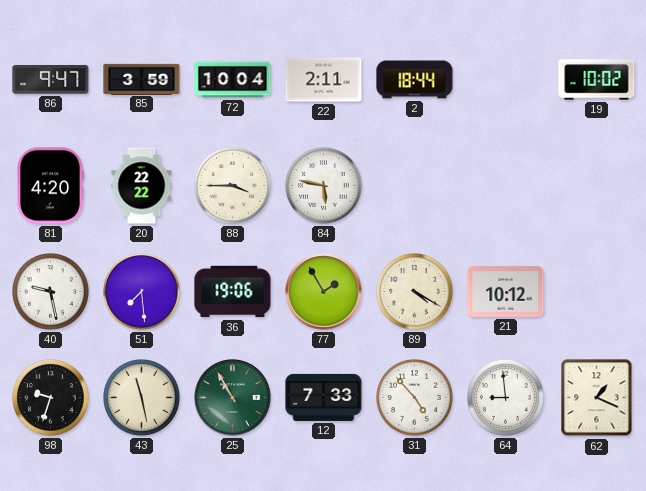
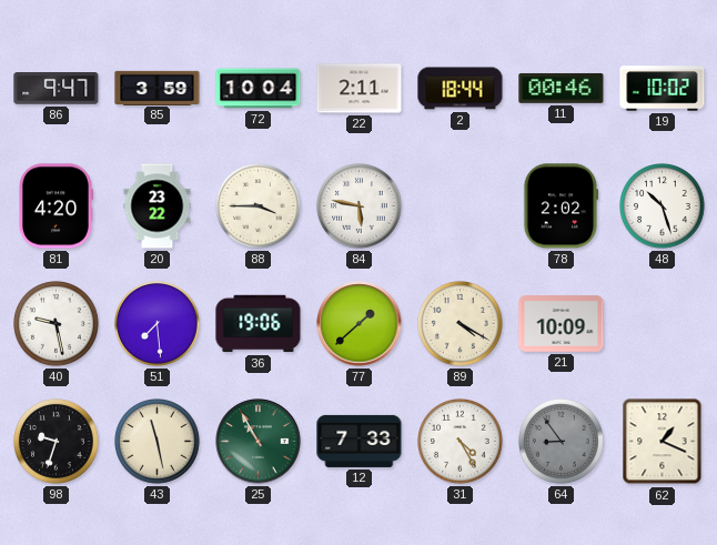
11: none -> 00:46 (562, 88)
20: 22:22 -> 23:22 (158, 206)
78: none -> 2:02 (561, 206)
48: none -> 10:27 (663, 206)
77: 1:55 -> 1:38 (360, 324)
21: 10:12 -> 10:09 (562, 324)
31: 4:53 -> 4:25 (461, 442)
64: 8:59 -> 8:54 (562, 442)
64 dial: white -> grey (562, 442)
